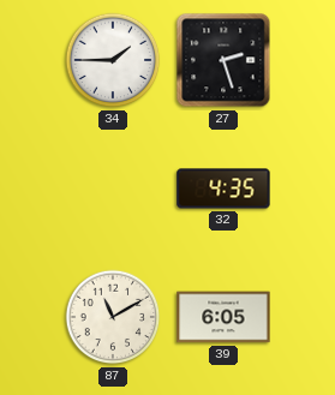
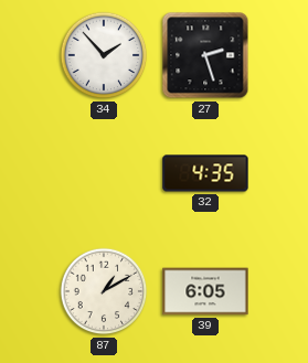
34: 1:45 -> 1:53 (104, 55)
87: 11:10 -> 1:10 (104, 291)
